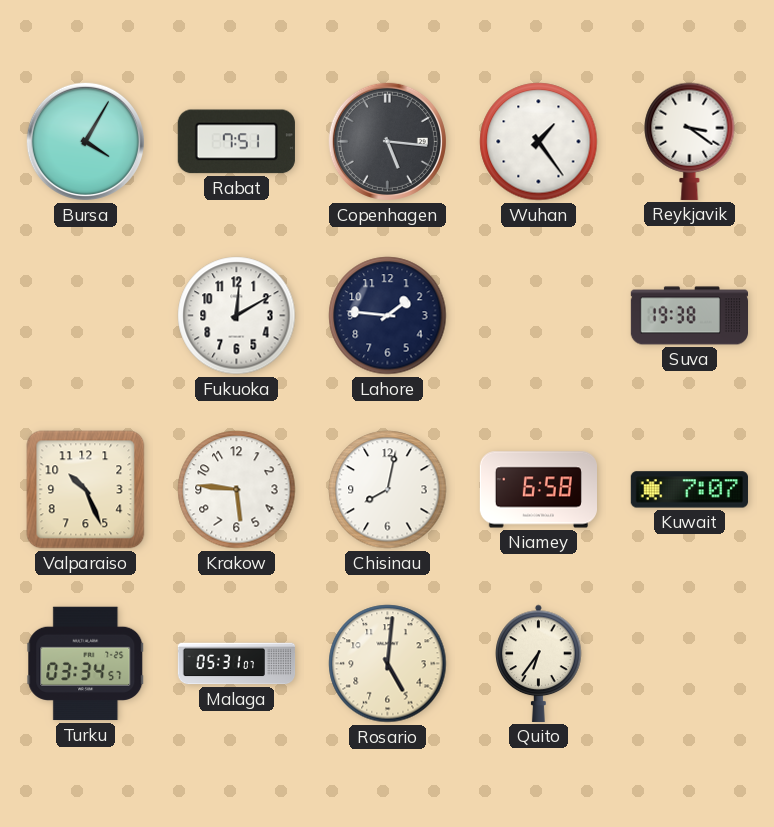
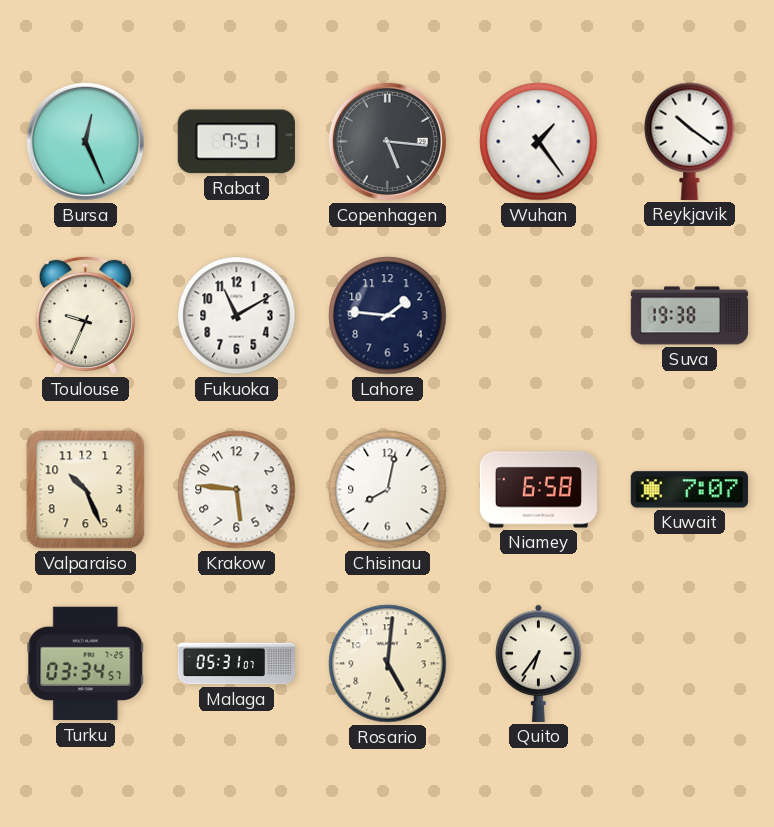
Bursa: 4:05 -> 12:26 (85, 141)
Reykjavik: 3:21 -> 10:21 (690, 141)
Toulouse: none -> 9:34 (85, 315)
Fukuoka: 12:10 -> 11:10 (237, 316)
